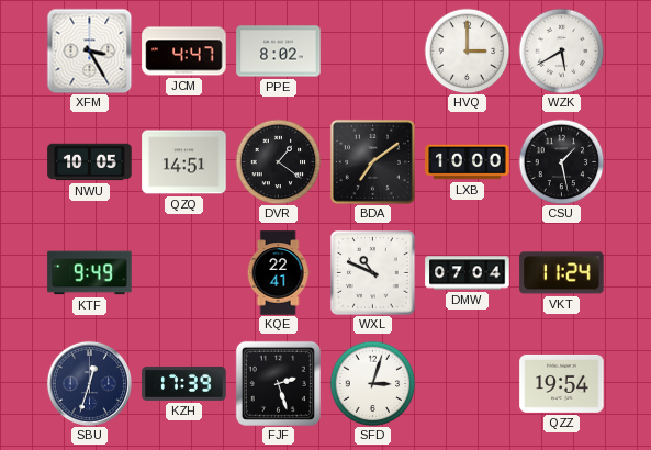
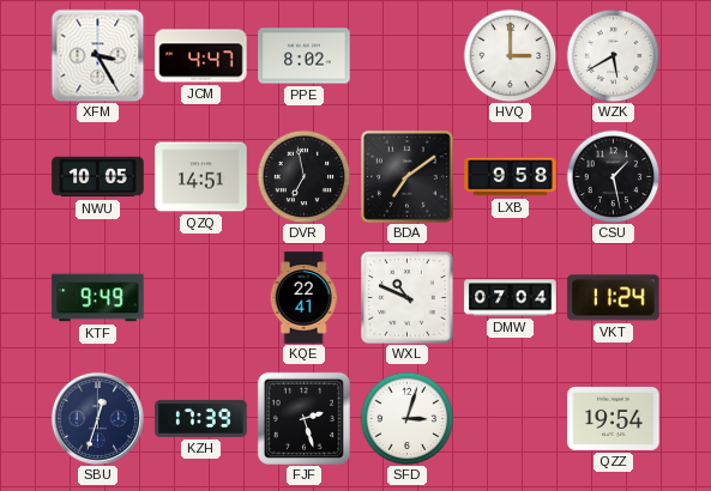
DVR: 1:21 -> 6:58 (303, 176)
LXB: 10:00 -> 9:58 (511, 177)
